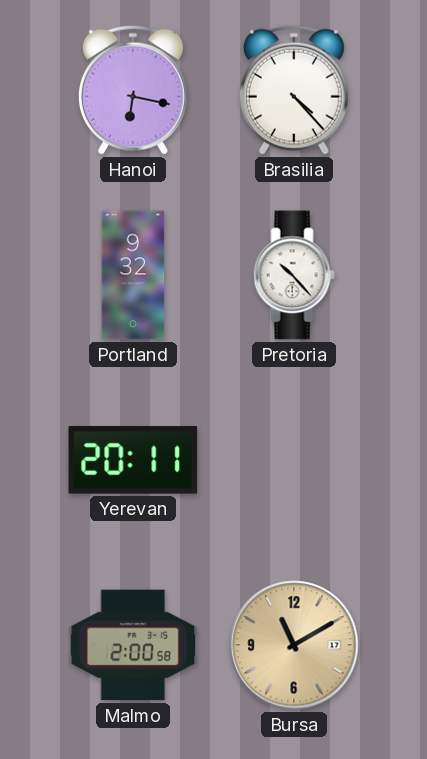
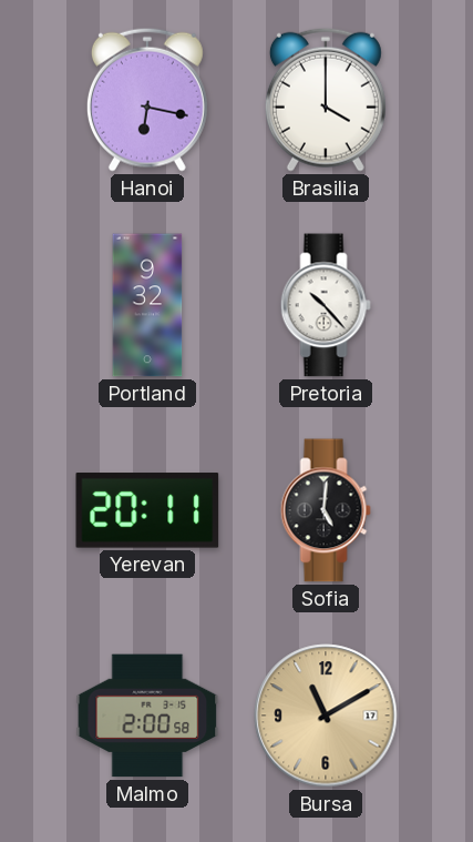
Brasilia: 4:23 -> 4:00 (326, 100)
Sofia: none -> 5:01 (326, 510)
